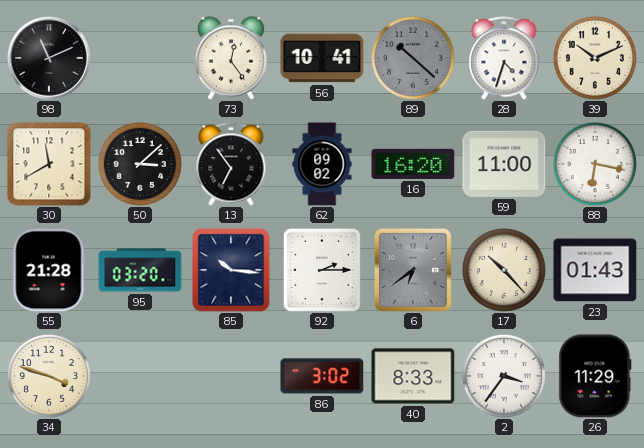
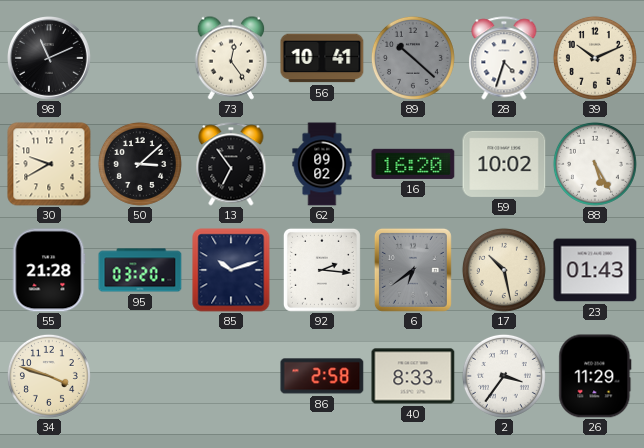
30: 11:40 -> 9:40 (49, 164)
59: 11:00 -> 10:02 (504, 164)
88: 6:17 -> 5:25 (595, 164)
85: 10:16 -> 10:12 (231, 270)
92: 2:15 -> 2:16 (322, 270)
17: 10:23 -> 10:28 (504, 270)
86: 3:02 -> 2:58 (322, 376)
